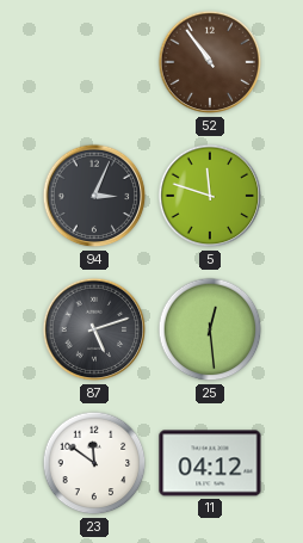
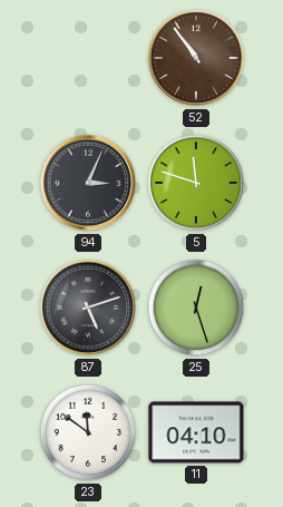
25: 12:29 -> 12:27 (196, 308)
11: 04:12 -> 04:10 (196, 432)
